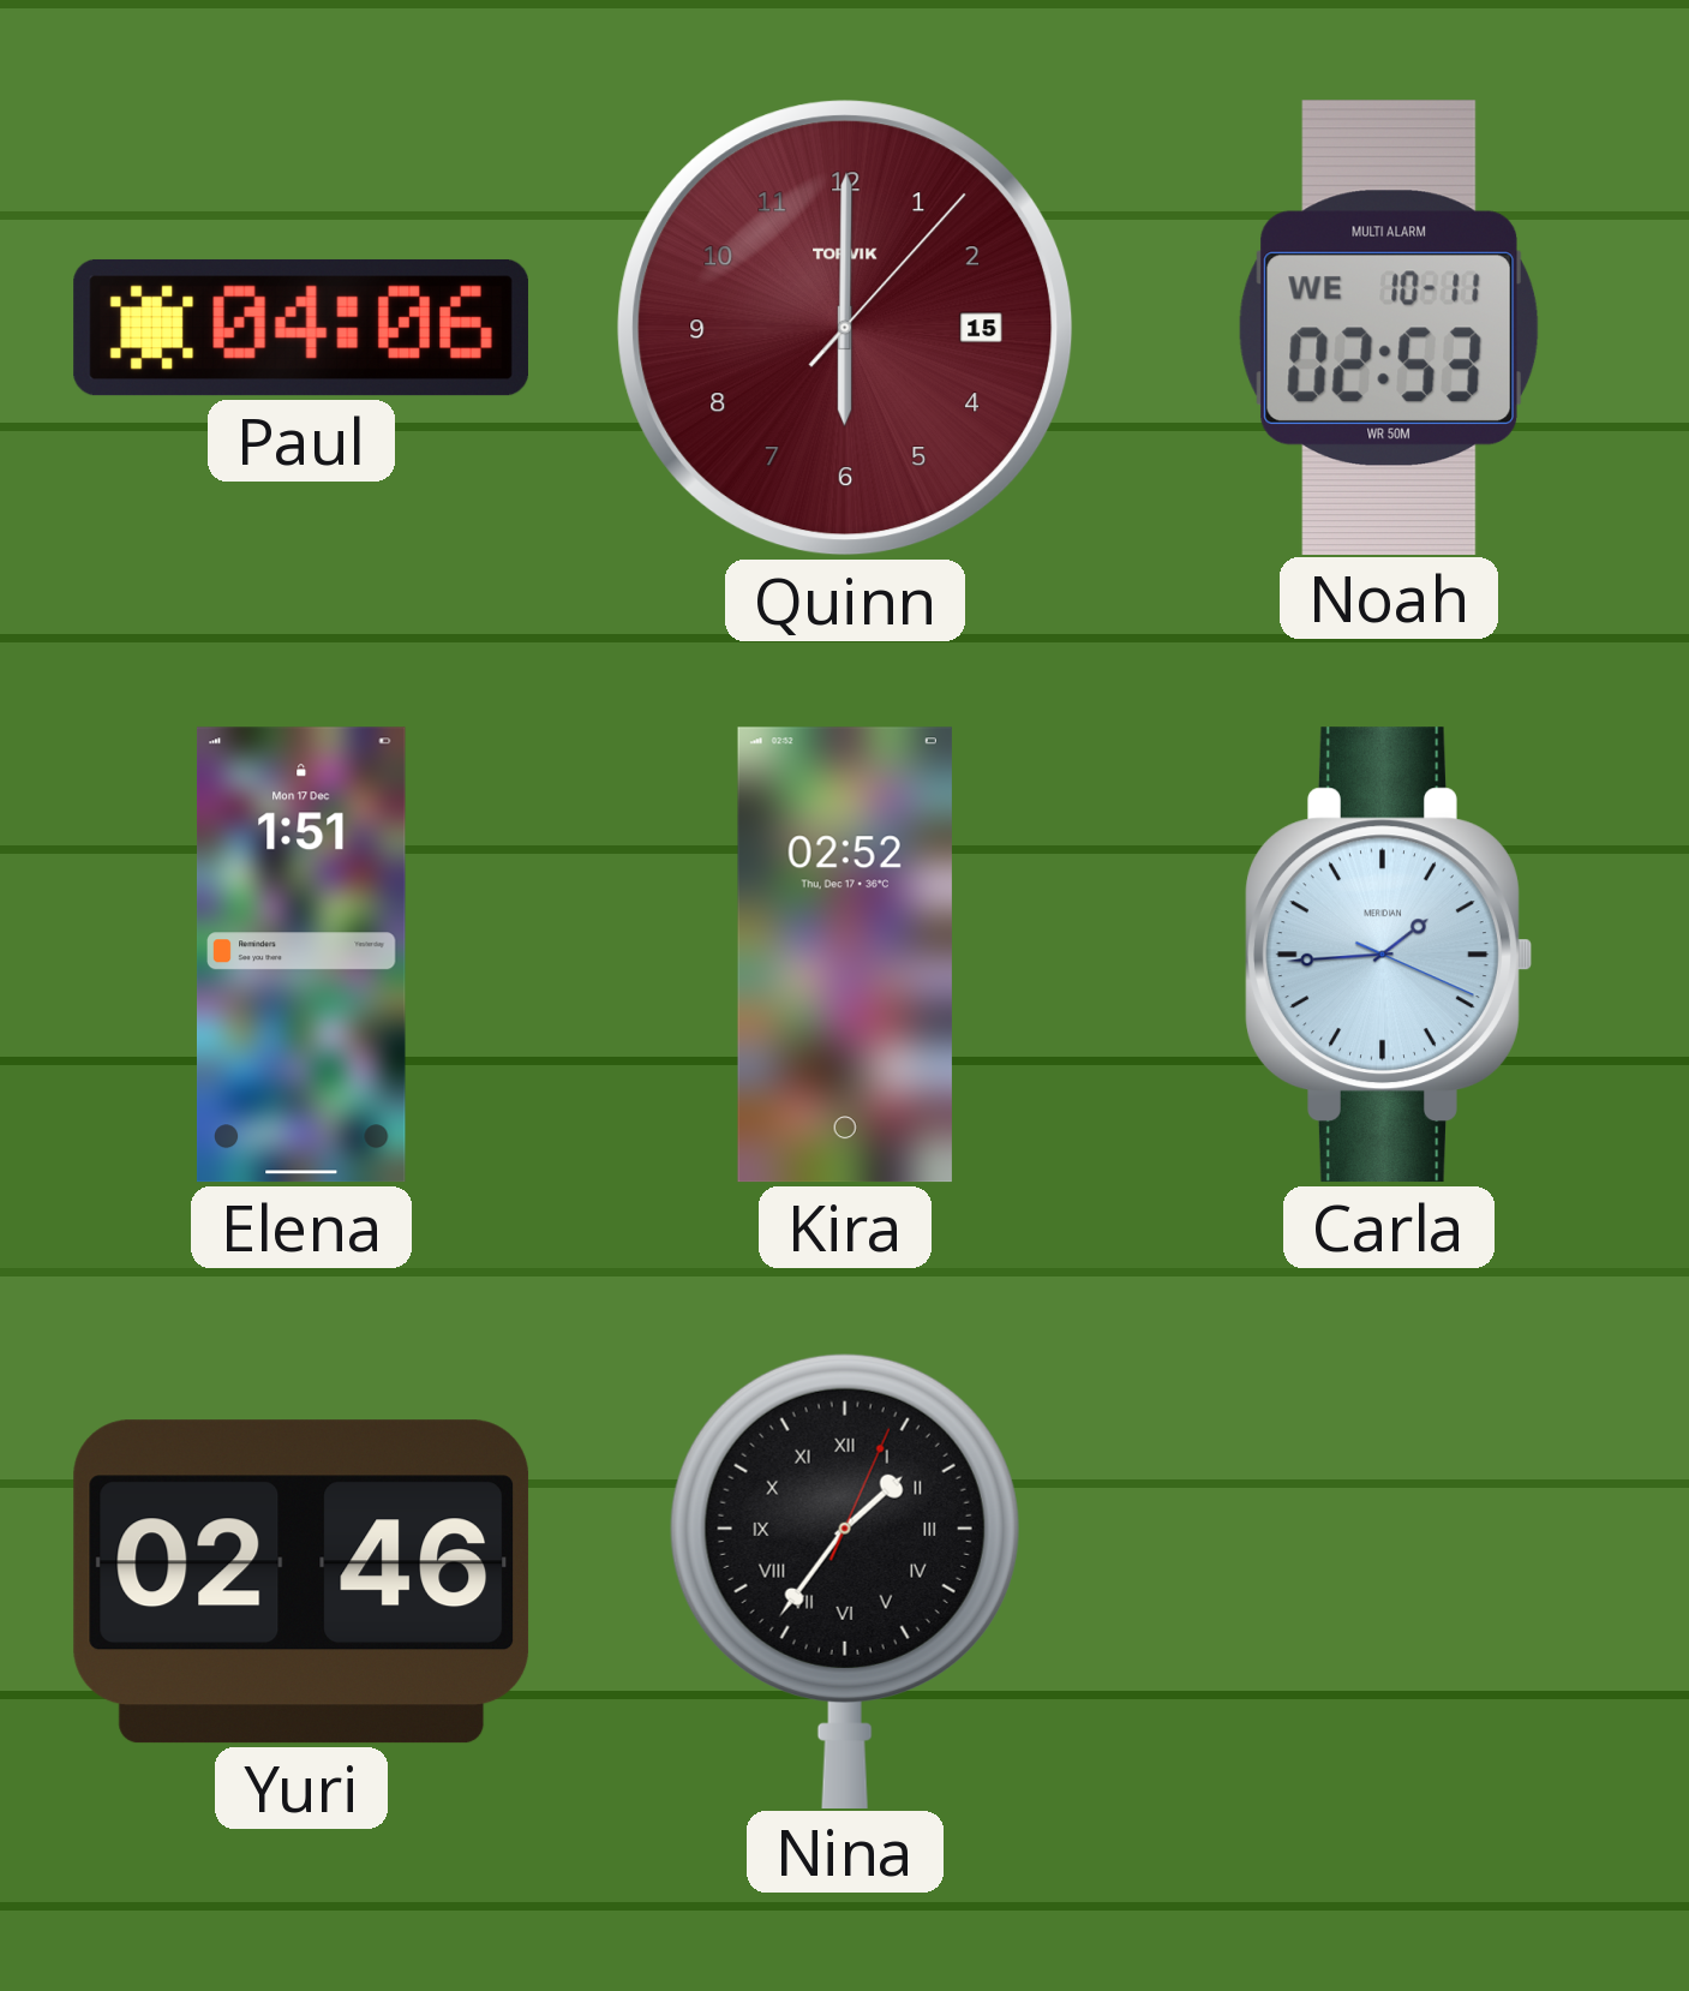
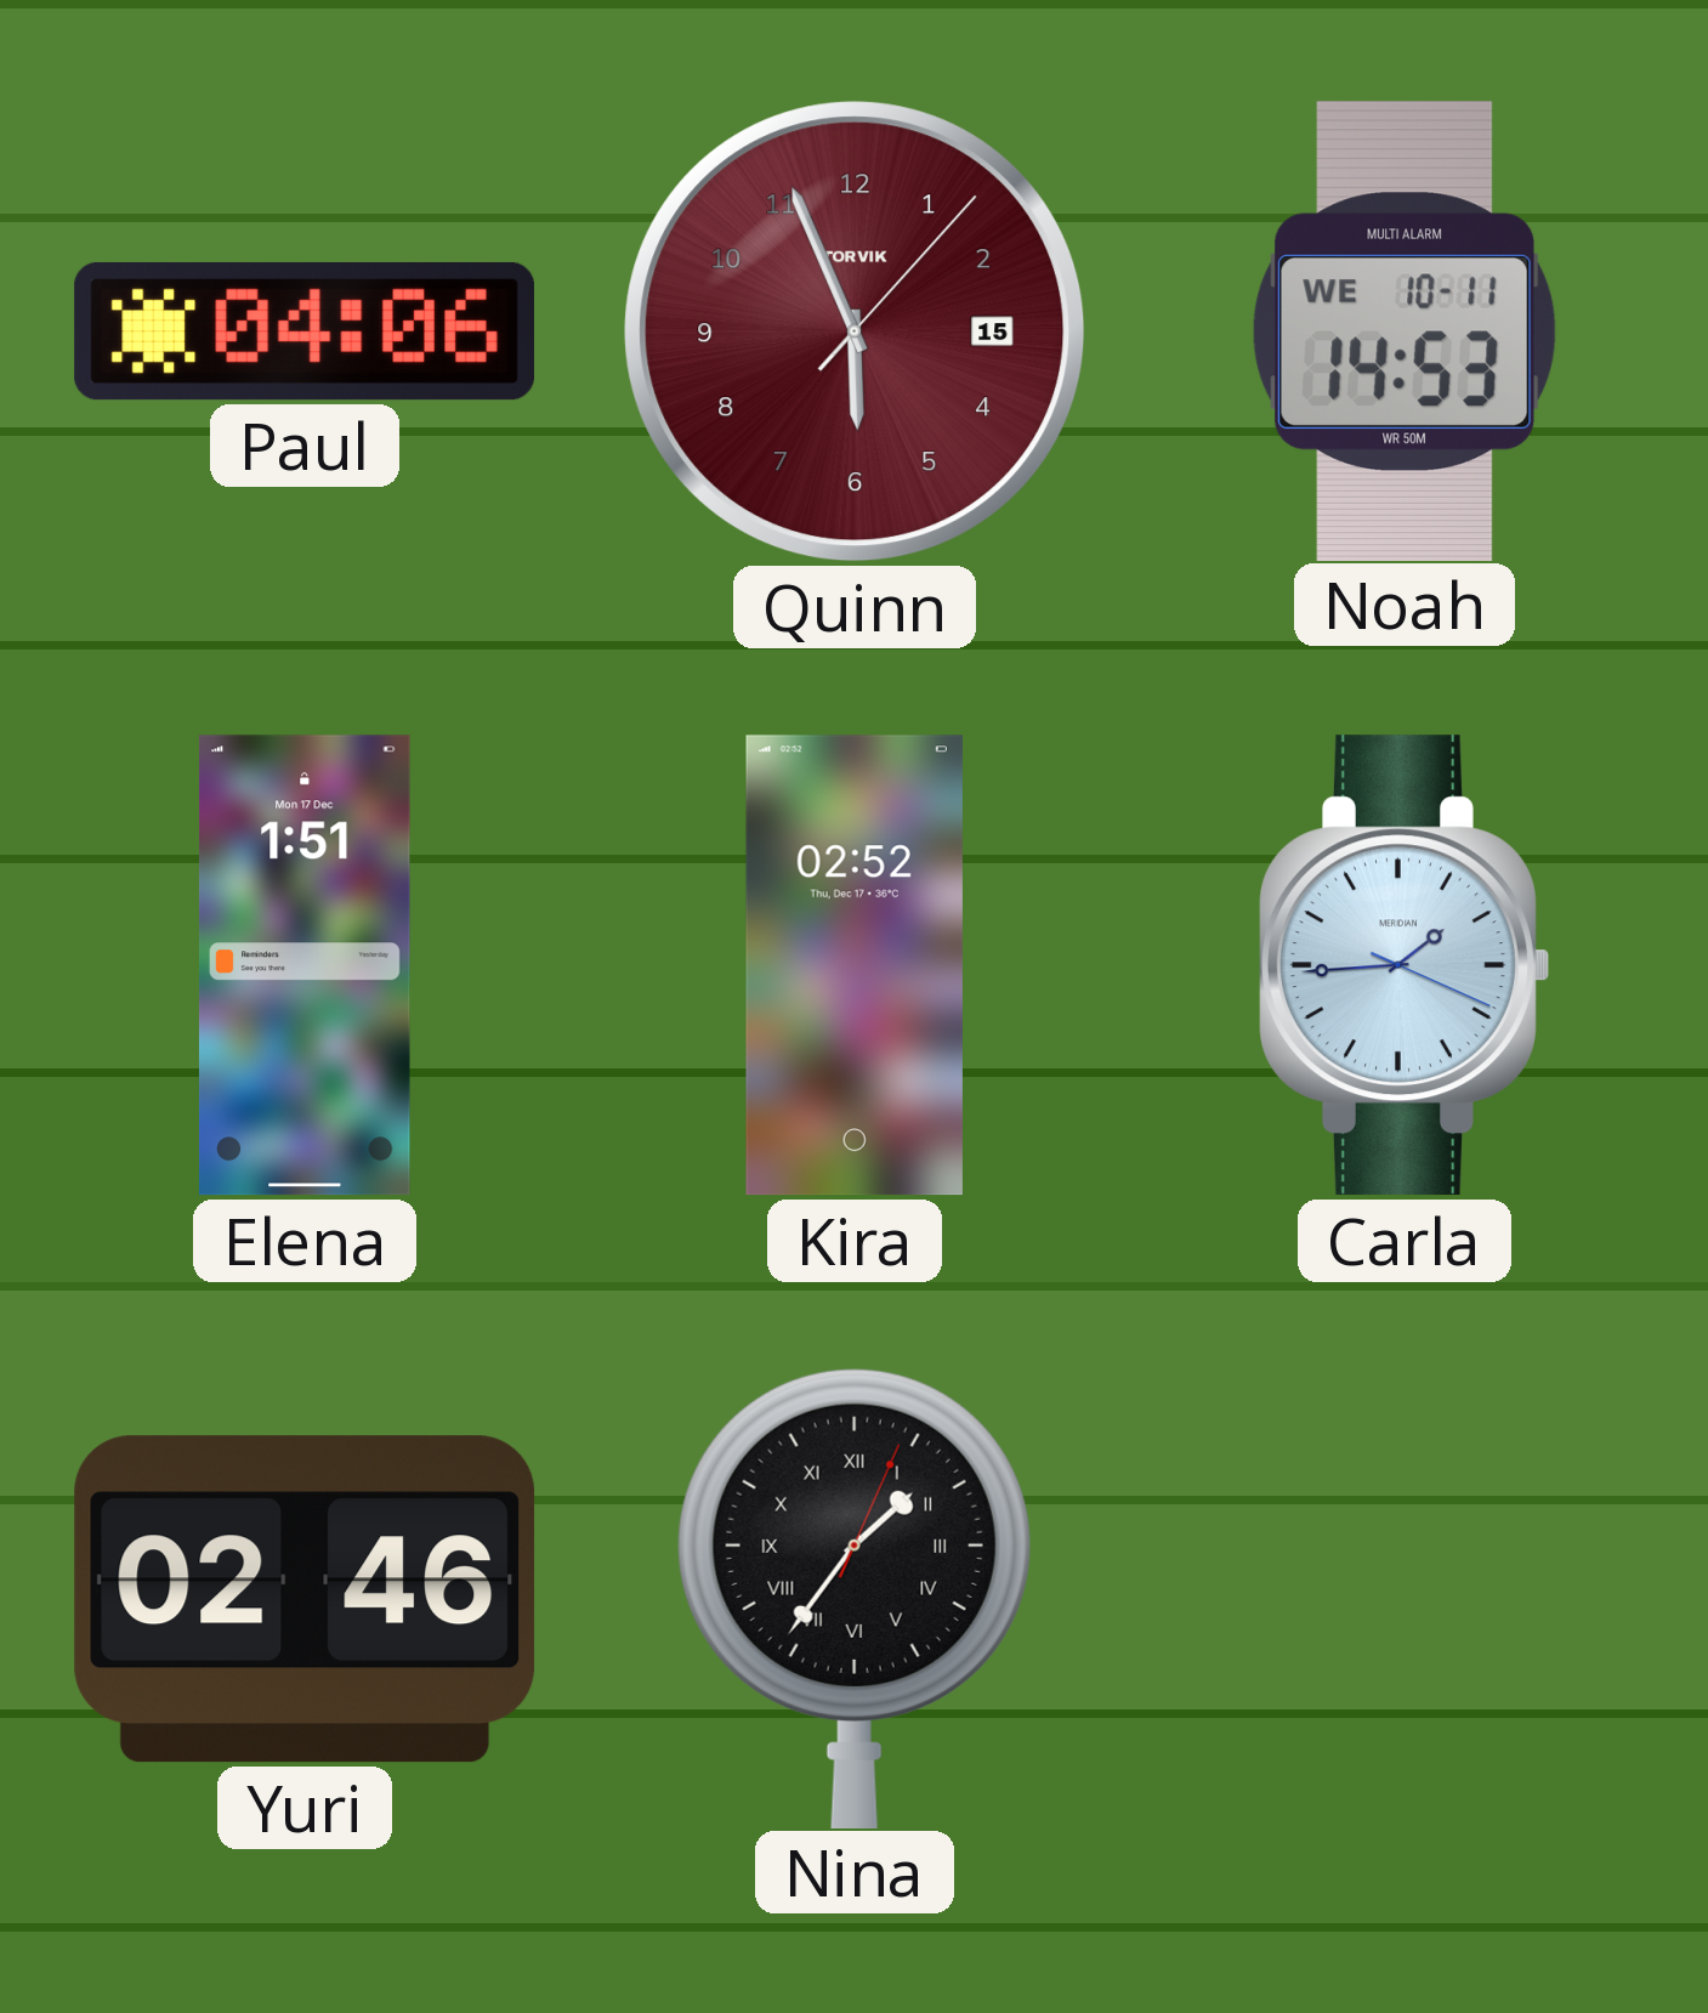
Quinn: 6:00 -> 5:56 (855, 331)
Noah: 02:53 -> 14:53 (1405, 330)
